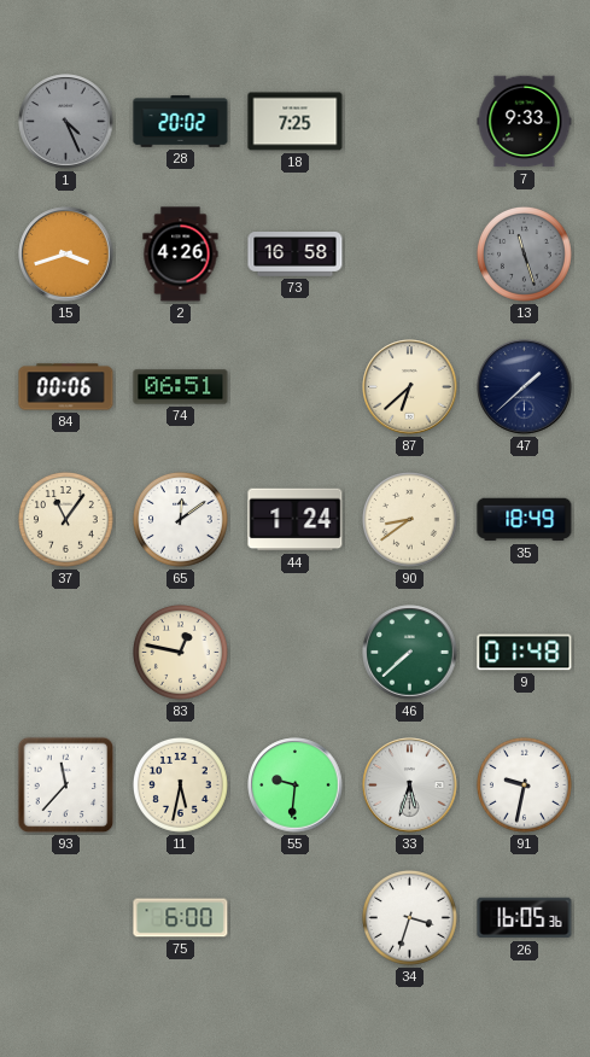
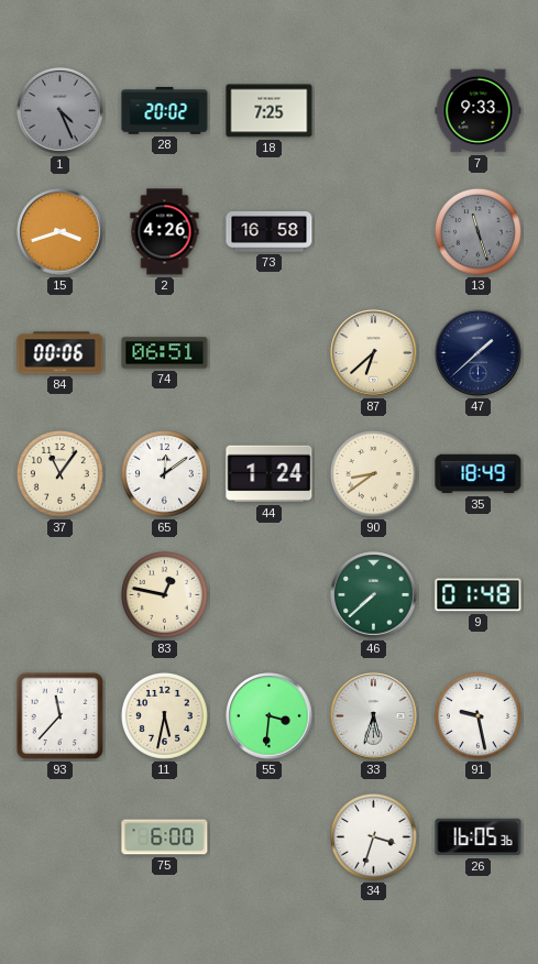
55: 9:31 -> 3:31 (270, 716)
91: 9:32 -> 9:28 (477, 715)
